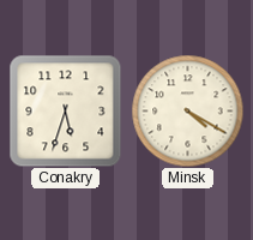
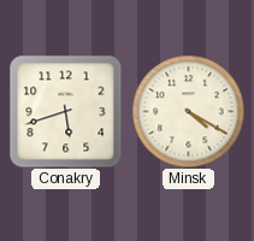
Conakry: 5:33 -> 5:42 (65, 111)
